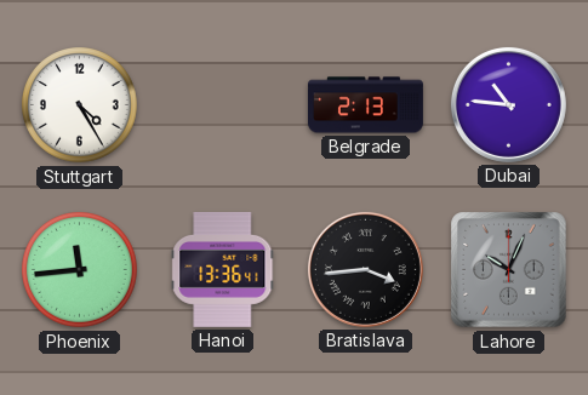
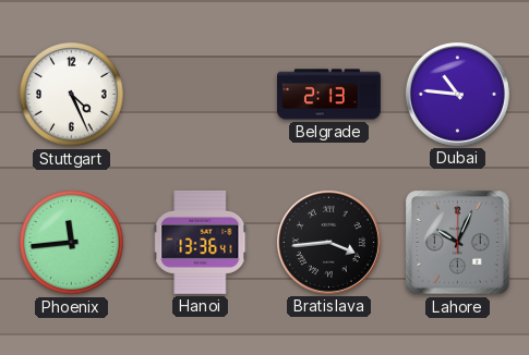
Stuttgart: 4:25 -> 4:26 (72, 95)
